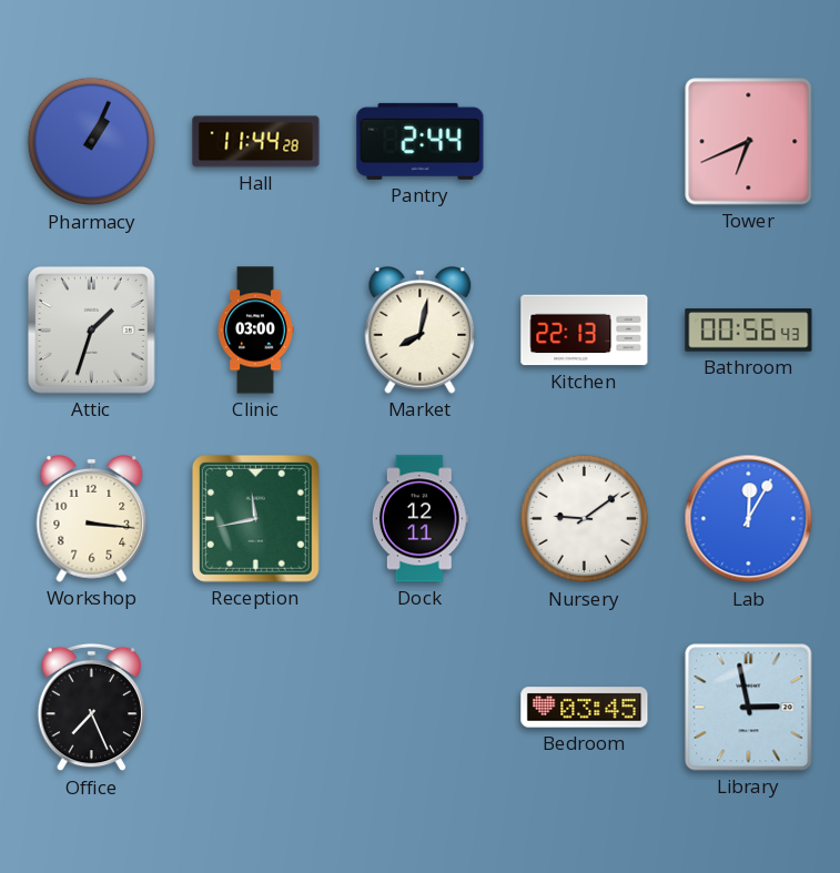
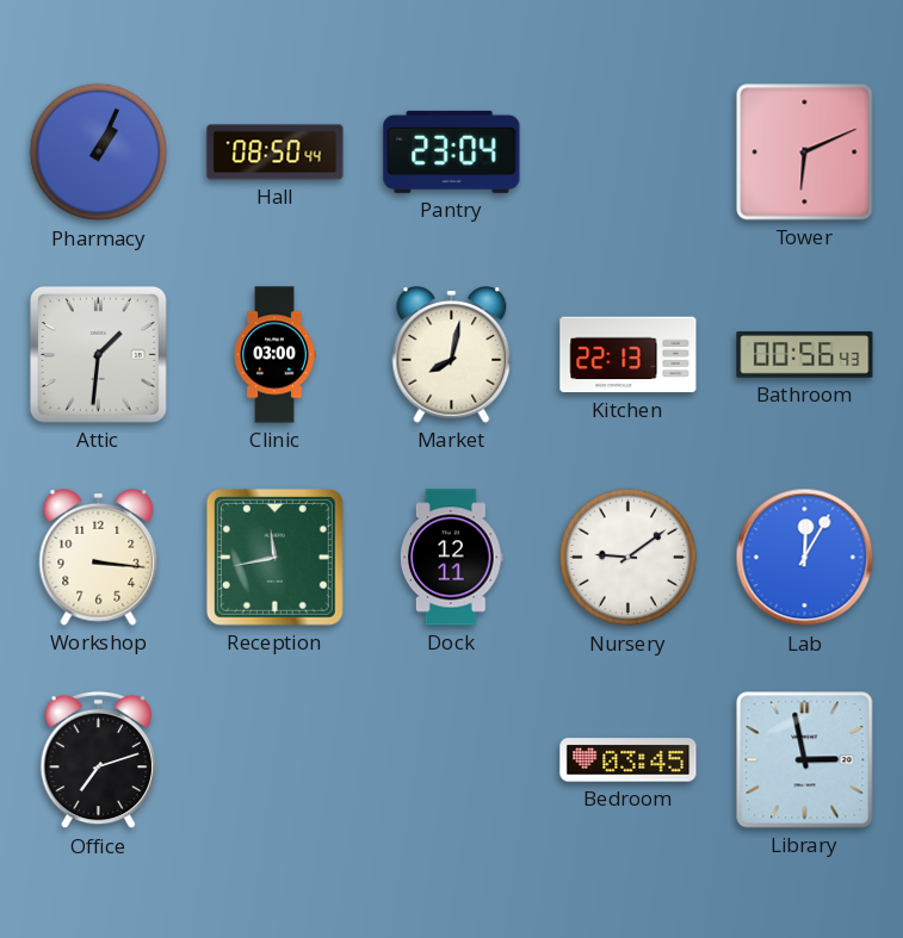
Hall: 11:44 -> 08:50 (276, 153)
Pantry: 2:44 -> 23:04 (452, 151)
Tower: 6:41 -> 6:11 (805, 153)
Attic: 1:33 -> 1:31 (98, 354)
Office: 7:26 -> 7:12 (98, 760)
